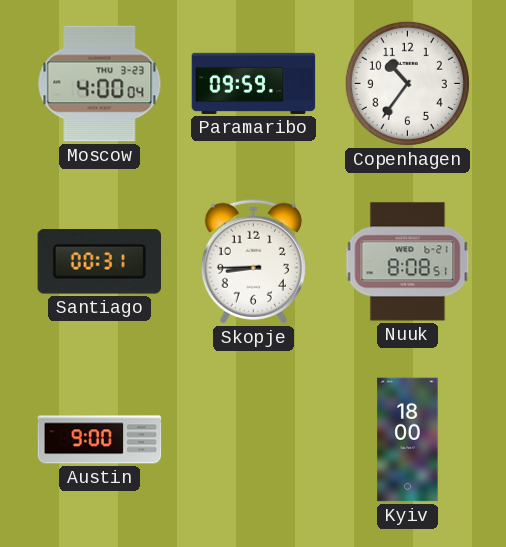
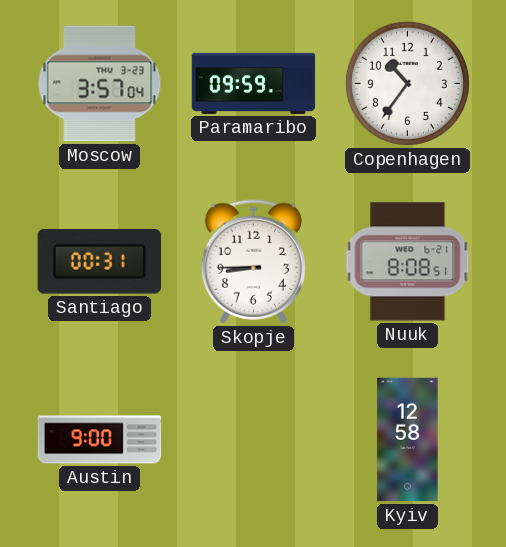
Moscow: 4:00 -> 3:57 (100, 84)
Kyiv: 18:00 -> 12:58 (408, 440)
